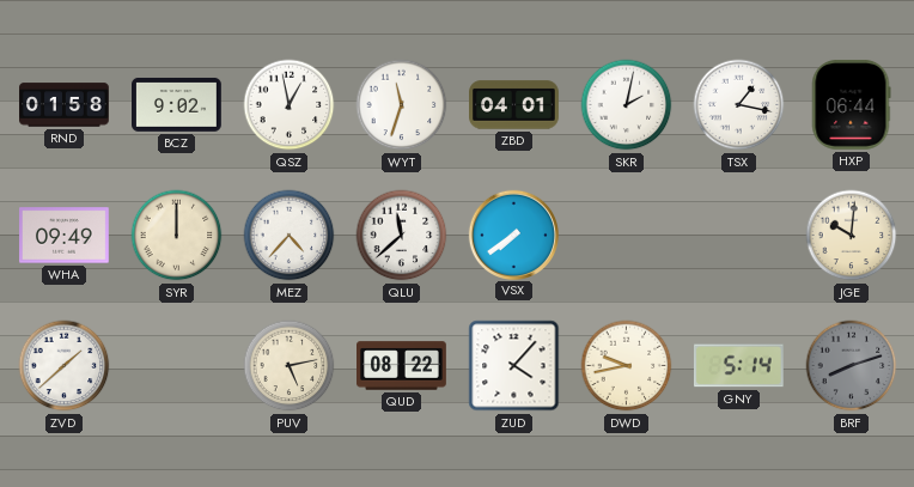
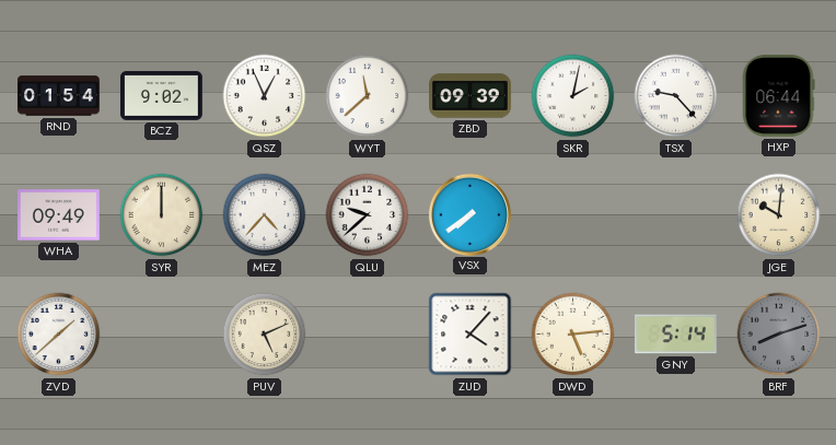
RND: 01:58 -> 01:54 (59, 96)
QSZ: 12:58 -> 12:56 (265, 96)
WYT: 11:33 -> 11:38 (368, 96)
ZBD: 04:01 -> 09:39 (471, 96)
TSX: 1:17 -> 9:23 (676, 96)
QLU: 11:38 -> 9:38 (368, 215)
PUV: 5:13 -> 5:11 (265, 335)
QUD: 08:22 -> none (402, 366)
DWD: 9:43 -> 5:14 (573, 335)
